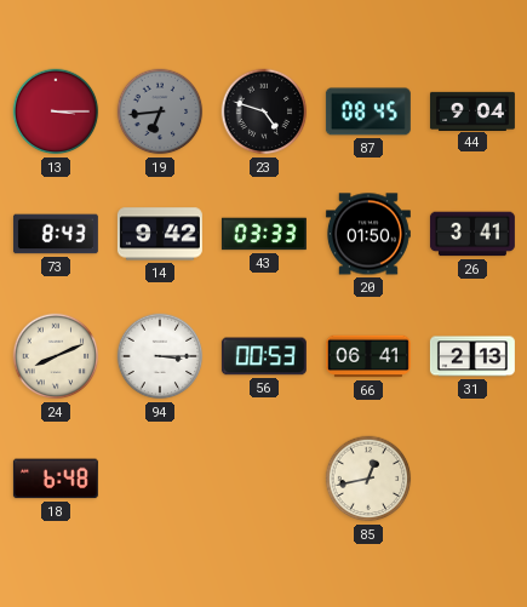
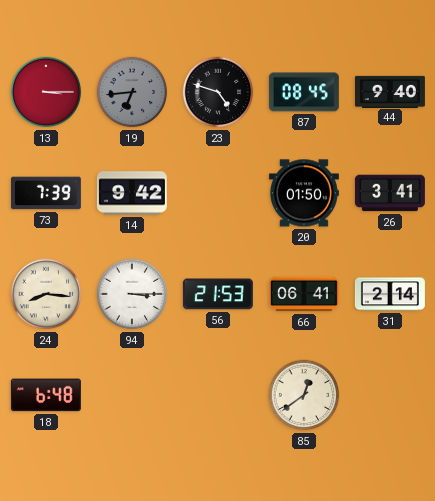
44: 9:04 -> 9:40 (390, 91)
73: 8:43 -> 7:39 (46, 193)
43: 03:33 -> none (264, 234)
24: 8:11 -> 8:16 (46, 294)
56: 00:53 -> 21:53 (218, 294)
31: 2:13 -> 2:14 (390, 294)
85: 12:43 -> 12:39 (304, 395)
